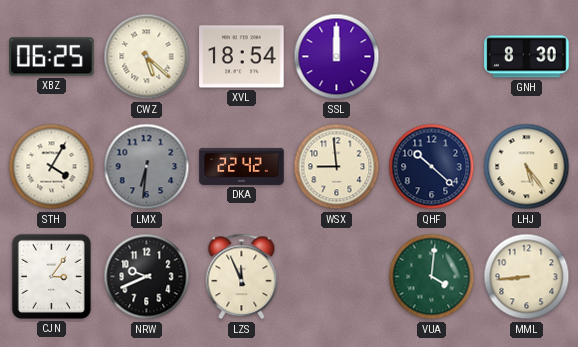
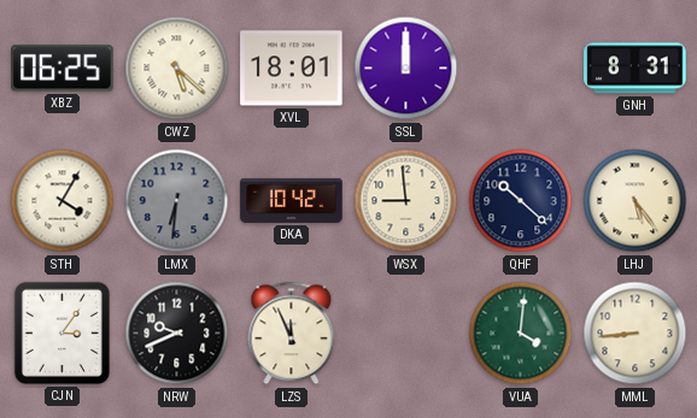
XVL: 18:54 -> 18:01 (292, 69)
GNH: 8:30 -> 8:31 (635, 69)
DKA: 22:42 -> 10:42 (292, 200)
